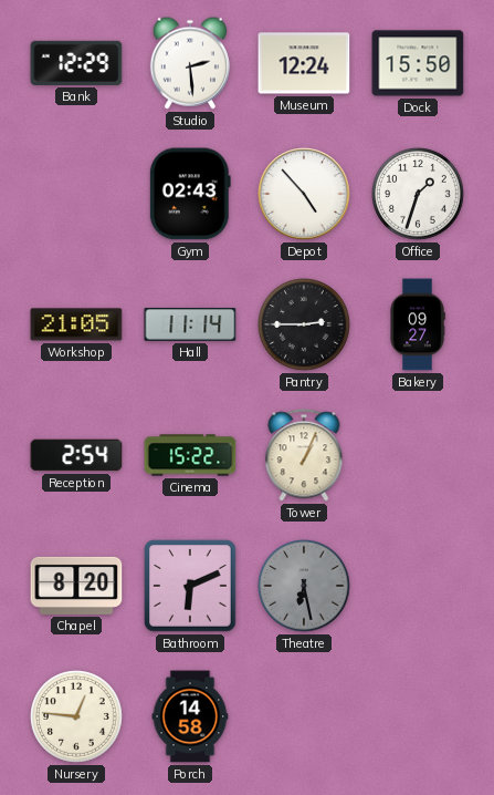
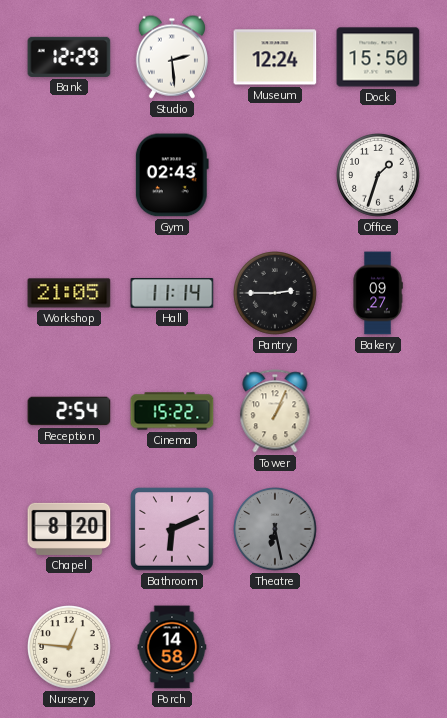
Depot: 4:53 -> none (304, 194)
